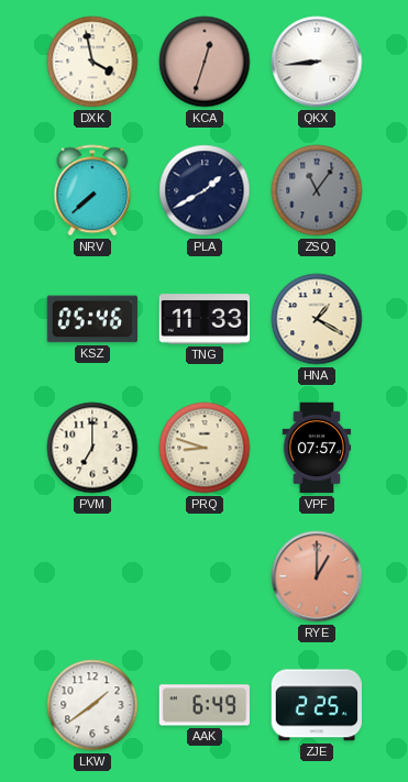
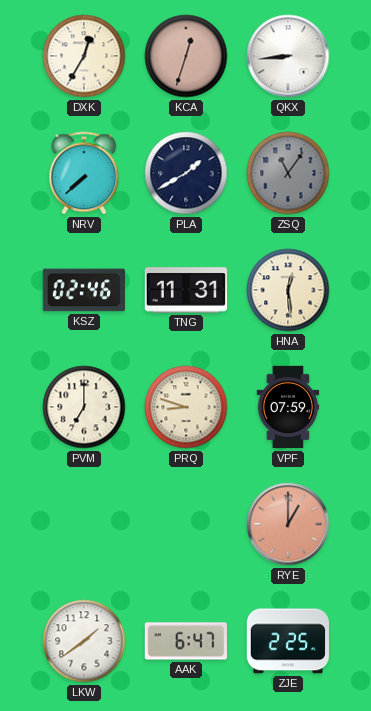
DXK: 3:58 -> 12:35 (84, 56)
KSZ: 05:46 -> 02:46 (84, 290)
TNG: 11:33 -> 11:31 (185, 290)
HNA: 1:20 -> 12:29 (288, 290)
VPF: 07:57 -> 07:59 (288, 407)
AAK: 6:49 -> 6:47 (185, 641)
